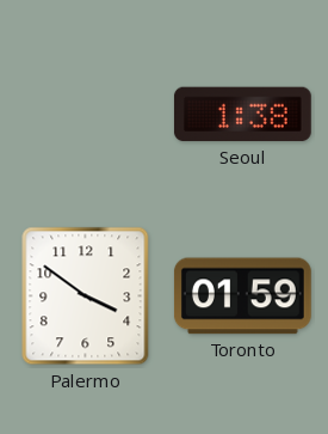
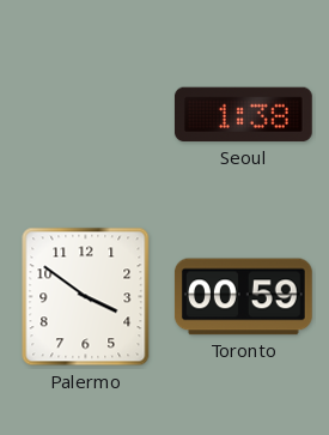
Toronto: 01:59 -> 00:59 (243, 297)
